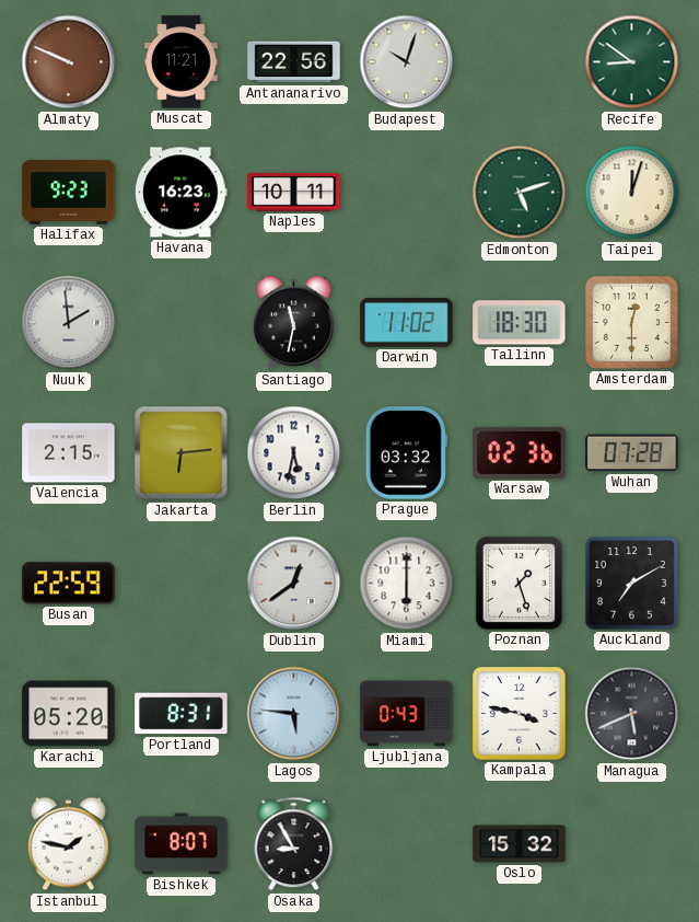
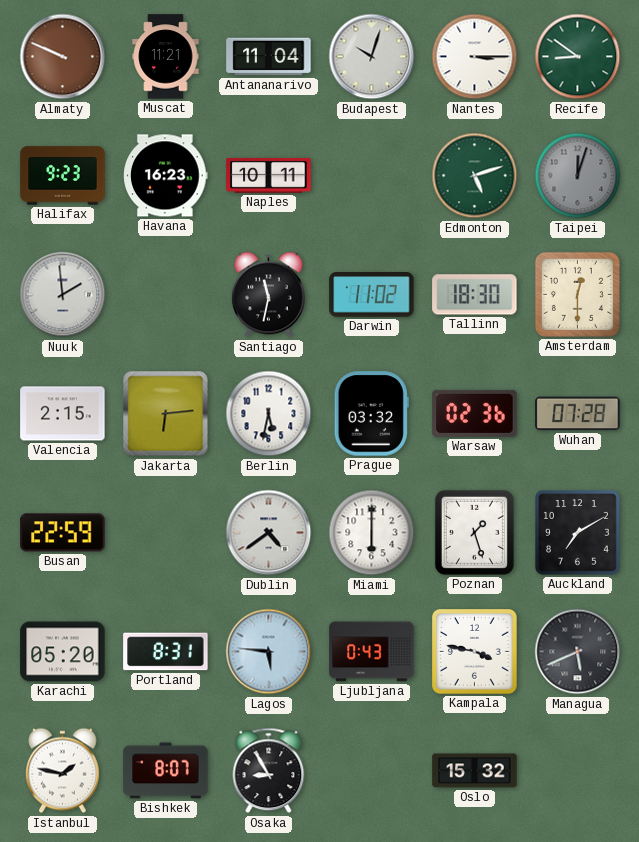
Antananarivo: 22:56 -> 11:04 (269, 57)
Nantes: none -> 3:15 (475, 57)
Taipei dial: cream -> grey (578, 176)
Dublin: 12:39 -> 4:39 (269, 533)
